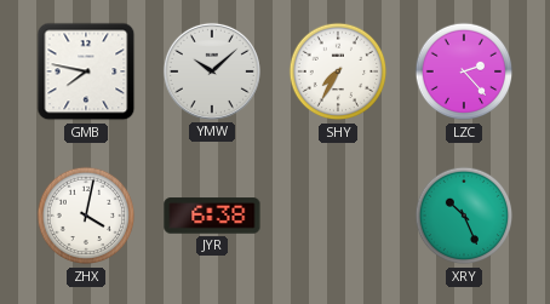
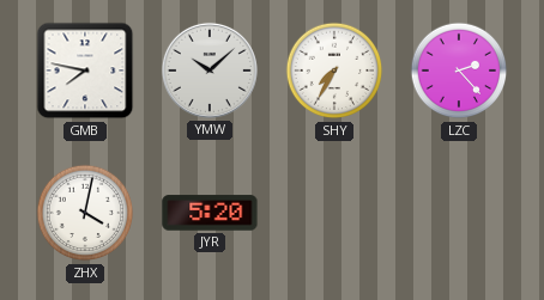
JYR: 6:38 -> 5:20 (210, 213)
XRY: 10:26 -> none (464, 216)
